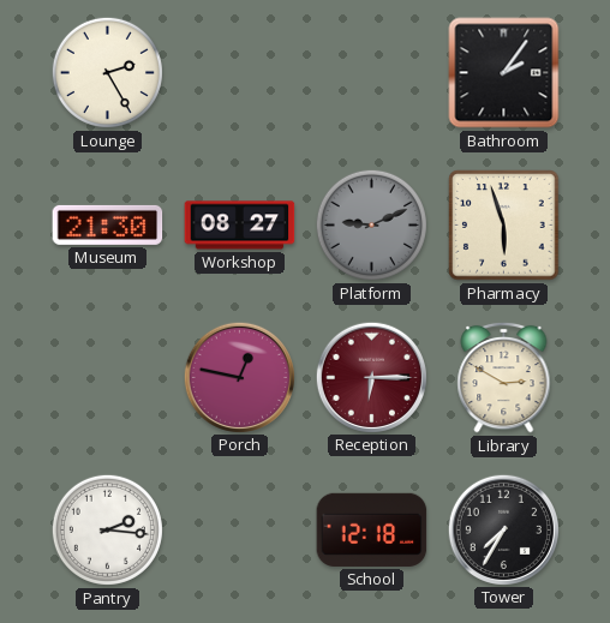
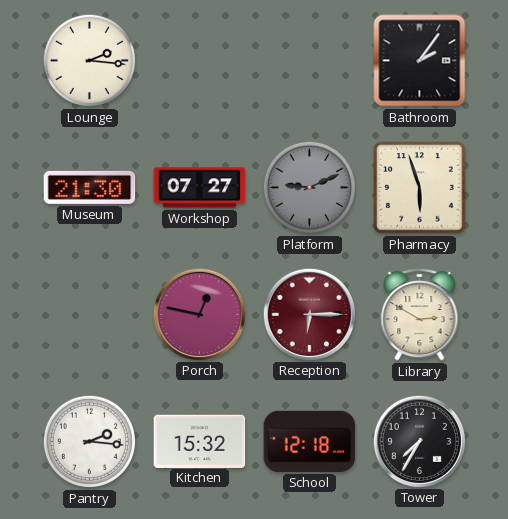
Lounge: 2:25 -> 2:16 (89, 60)
Workshop: 08:27 -> 07:27 (200, 188)
Kitchen: none -> 15:32 (200, 441)
